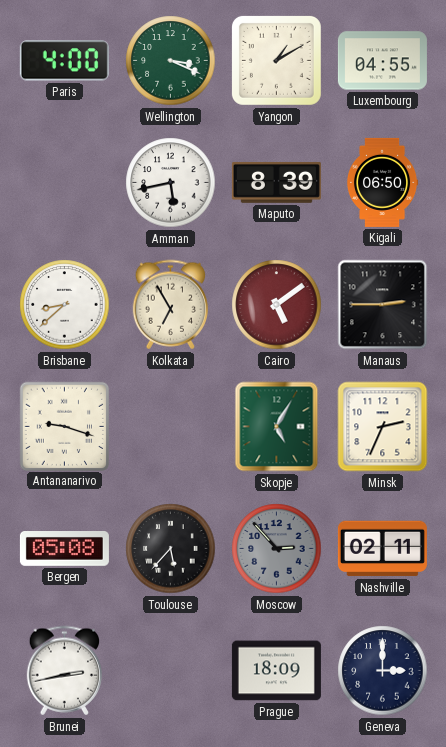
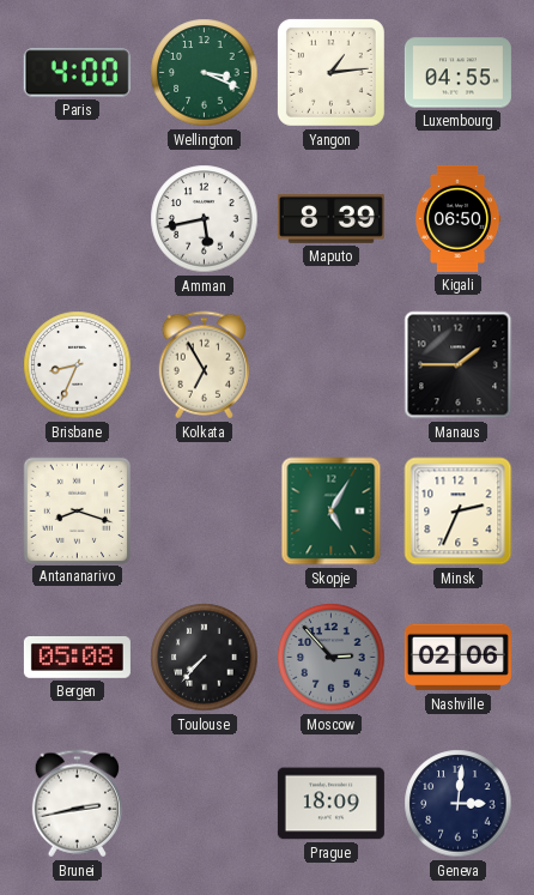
Yangon: 1:10 -> 1:14 (330, 72)
Brisbane: 8:38 -> 8:34 (78, 365)
Cairo: 5:09 -> none (277, 305)
Manaus: 2:45 -> 1:45 (459, 365)
Antananarivo: 9:18 -> 8:18 (77, 510)
Toulouse: 5:37 -> 7:37 (205, 658)
Nashville: 02:11 -> 02:06 (457, 658)
Geneva: 3:00 -> 3:01 (459, 804)
